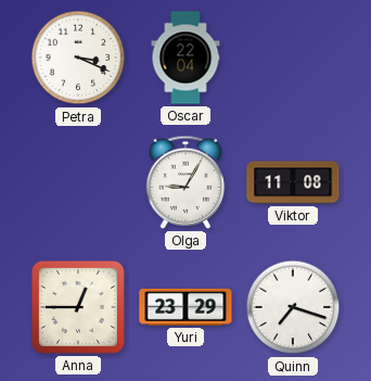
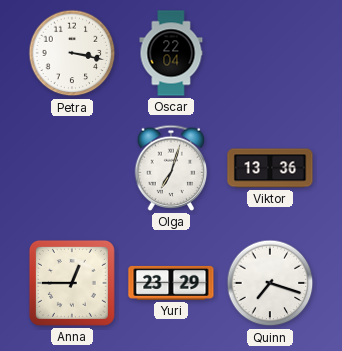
Petra: 3:19 -> 3:17 (72, 53)
Olga: 9:05 -> 7:03 (171, 168)
Viktor: 11:08 -> 13:36 (270, 168)
